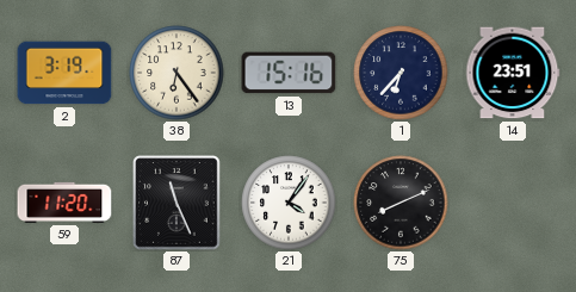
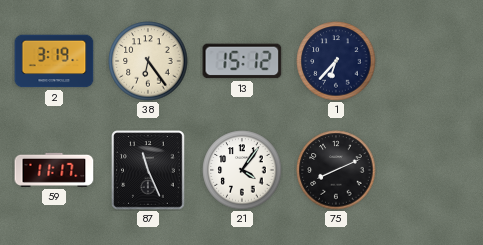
13: 15:16 -> 15:12 (242, 61)
14: 23:51 -> none (513, 73)
59: 11:20 -> 11:17 (54, 170)
